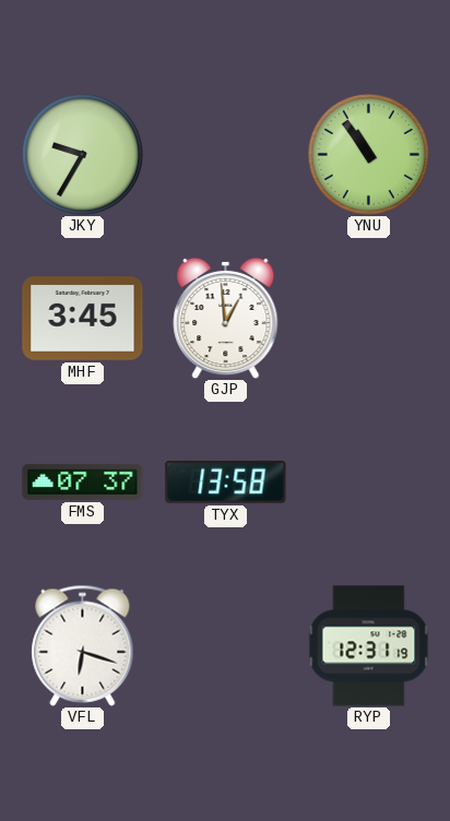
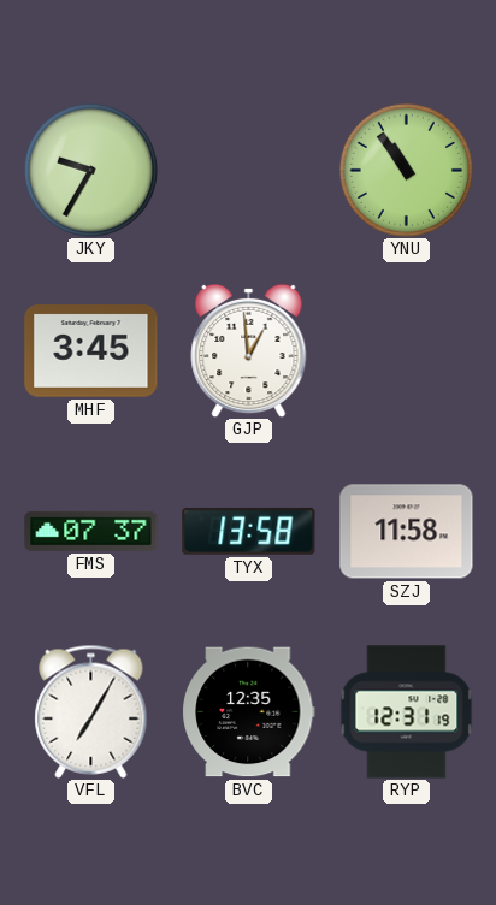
SZJ: none -> 11:58 (407, 532)
VFL: 6:18 -> 7:05 (91, 711)
BVC: none -> 12:35 (249, 712)
